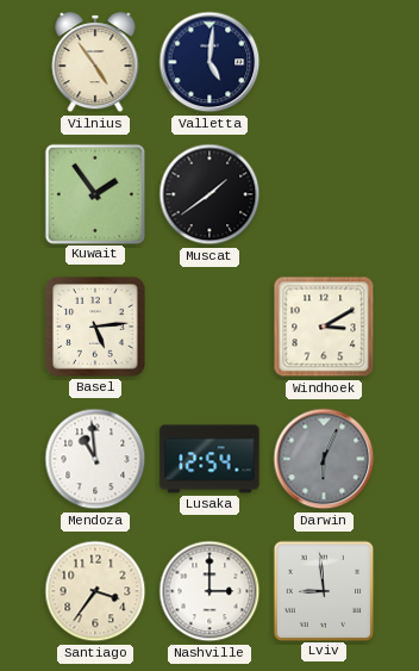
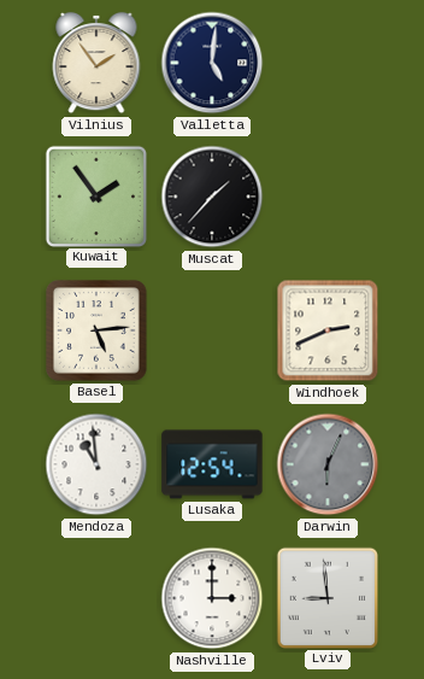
Vilnius: 4:54 -> 1:54 (96, 63)
Muscat: 1:39 -> 1:37 (212, 197)
Windhoek: 3:10 -> 2:41 (328, 330)
Santiago: 3:36 -> none (95, 591)
